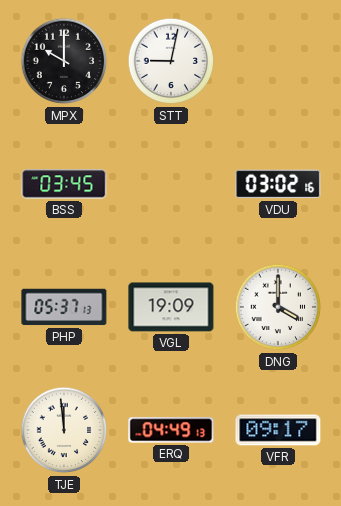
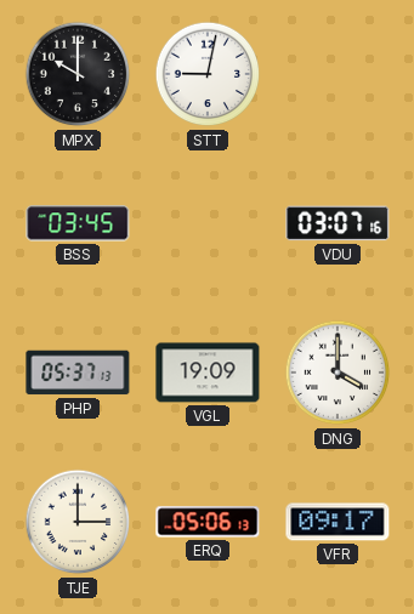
VDU: 03:02 -> 03:07 (338, 223)
TJE: 11:59 -> 3:00 (78, 522)
ERQ: 04:49 -> 05:06 (208, 522)
